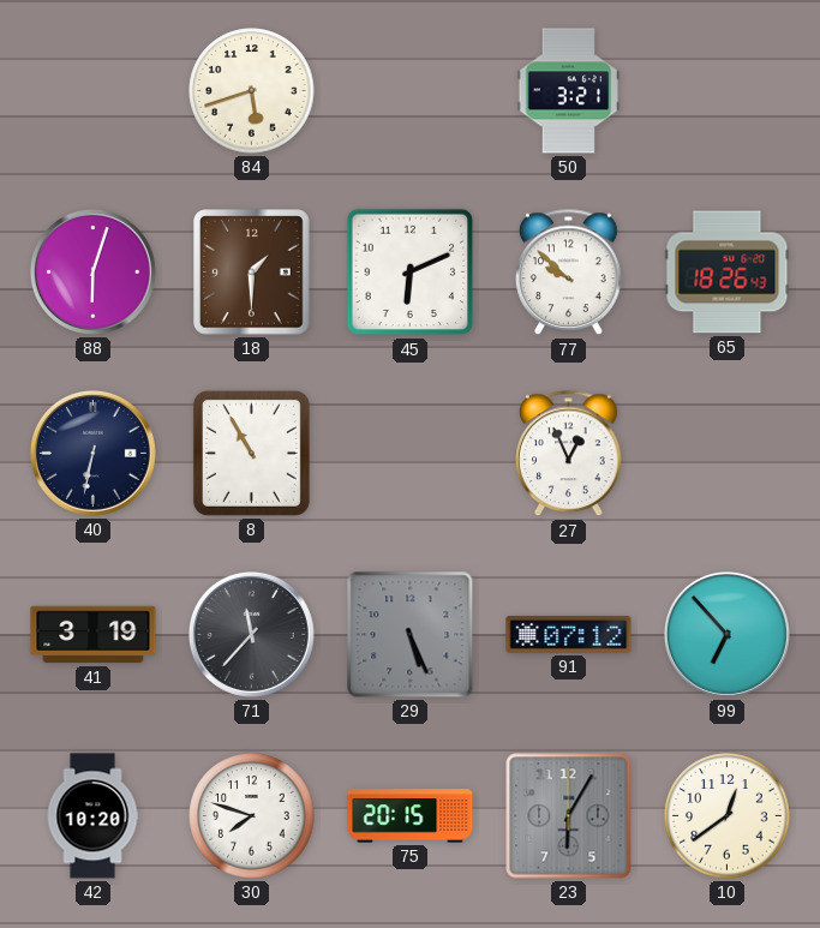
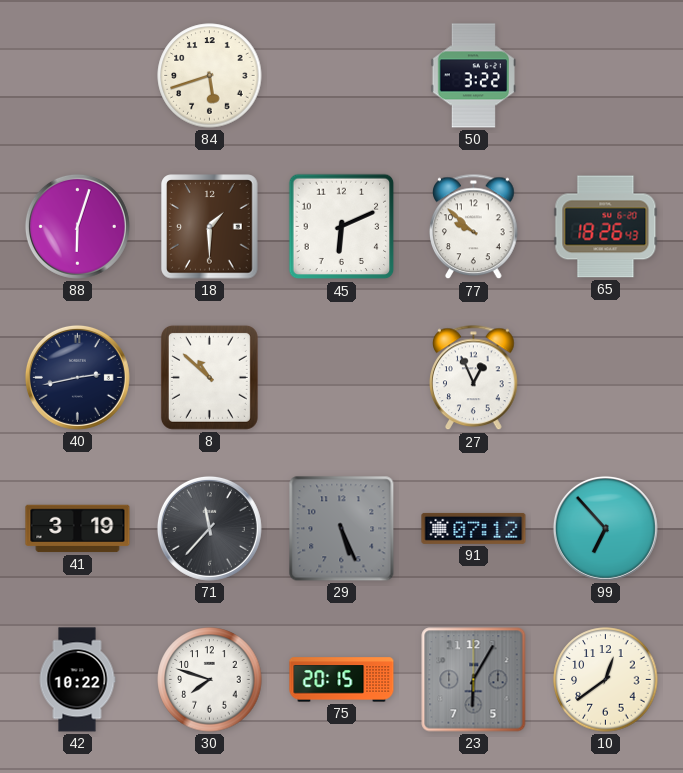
50: 3:21 -> 3:22 (474, 76)
40: 6:32 -> 2:43 (77, 377)
8: 10:55 -> 10:52 (209, 377)
42: 10:20 -> 10:22 (77, 680)
